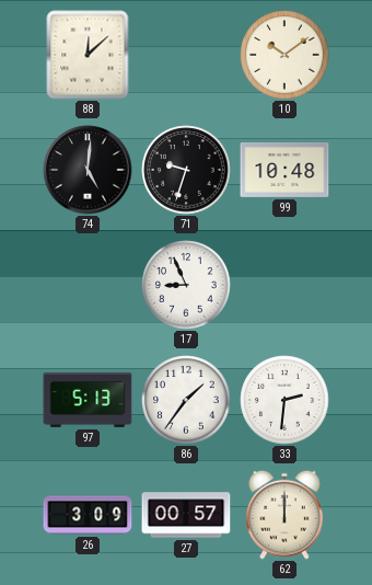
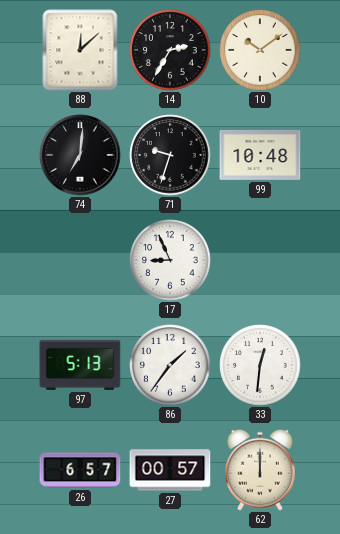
14: none -> 2:35 (170, 50)
74: 5:01 -> 7:01 (80, 155)
33: 2:31 -> 12:31 (260, 365)
26: 3:09 -> 6:57 (80, 470)
